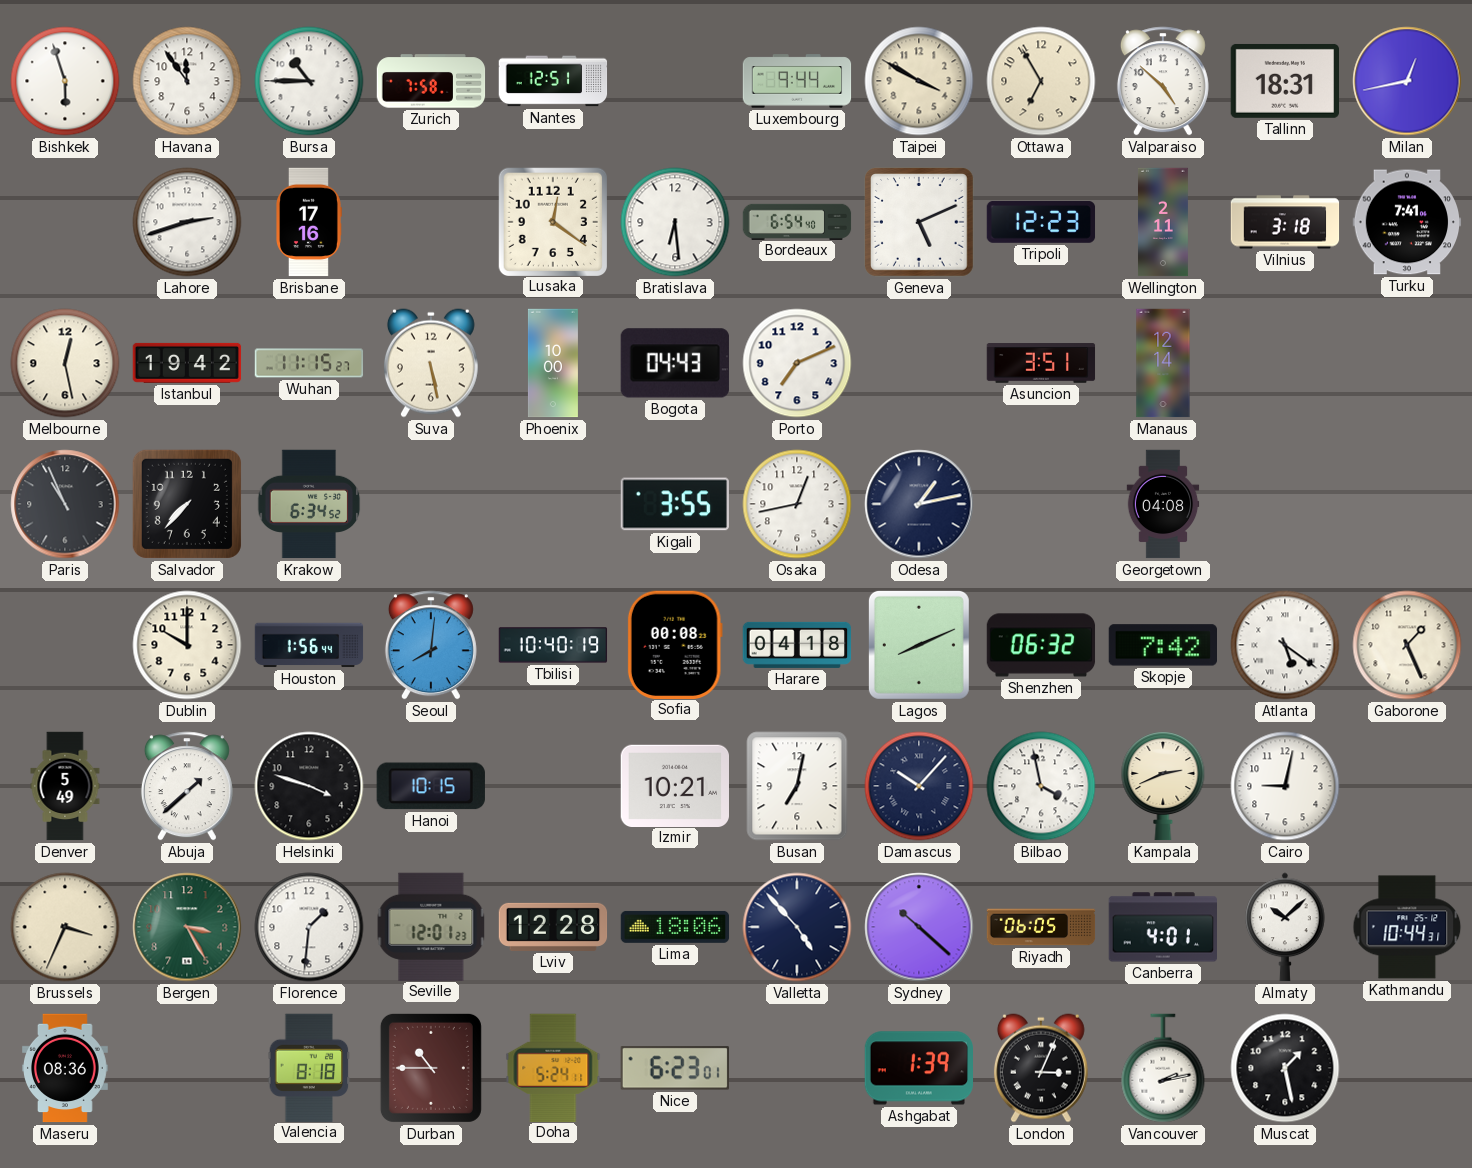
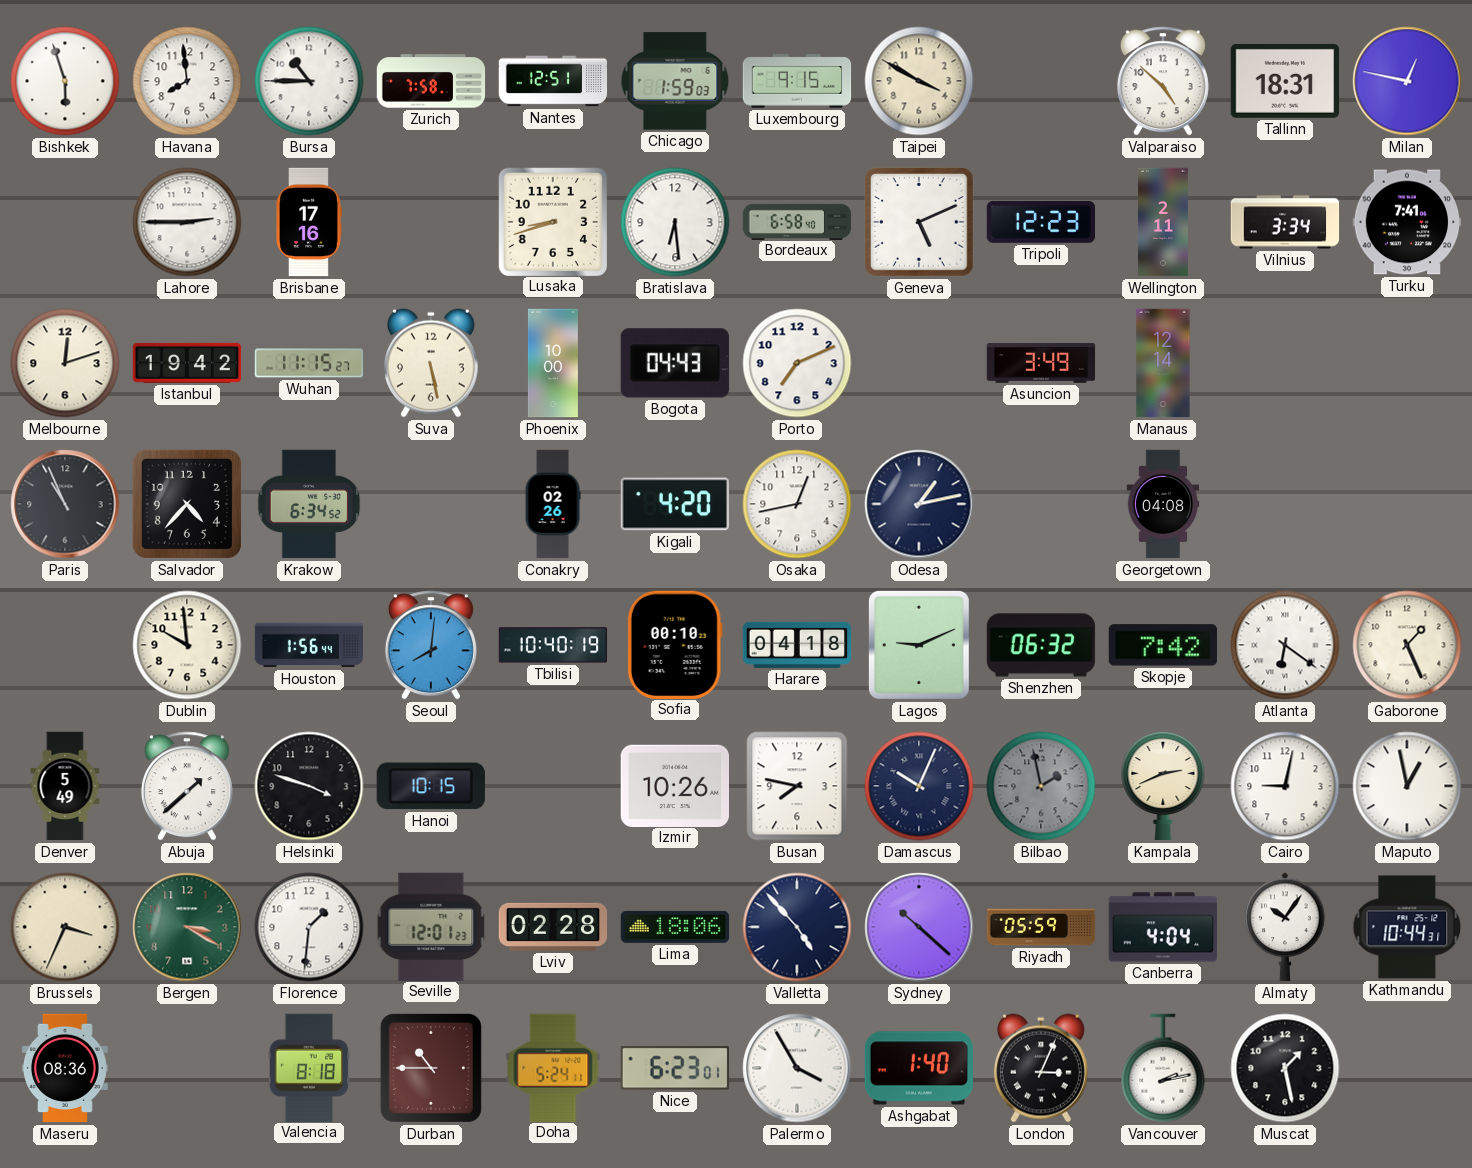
Havana: 11:54 -> 7:59 (187, 81)
Chicago: none -> 1:59 (675, 81)
Luxembourg: 9:44 -> 9:15 (797, 81)
Ottawa: 6:55 -> none (1041, 81)
Milan: 12:43 -> 12:47 (1407, 81)
Lahore: 2:42 -> 2:45 (187, 222)
Lusaka: 12:21 -> 8:42 (552, 221)
Bordeaux: 6:54 -> 6:58 (797, 221)
Vilnius: 3:18 -> 3:34 (1285, 222)
Melbourne: 12:28 -> 12:12 (65, 363)
Asuncion: 3:51 -> 3:49 (1041, 363)
Salvador: 7:37 -> 4:37 (187, 504)
Conakry: none -> 02:26 (553, 504)
Kigali: 3:55 -> 4:20 (675, 504)
Dublin: 10:00 -> 9:59 (187, 645)
Sofia: 00:08 -> 00:10 (675, 644)
Lagos: 8:11 -> 9:11 (919, 645)
Atlanta: 5:21 -> 6:21 (1285, 645)
Izmir: 10:21 -> 10:26 (674, 785)
Busan: 7:02 -> 7:47 (797, 786)
Damascus: 10:07 -> 10:04 (919, 786)
Bilbao: 3:58 -> 1:58 (1041, 786)
Bilbao dial: white -> grey (1041, 786)
Maputo: none -> 12:58 (1407, 786)
Bergen: 3:25 -> 3:20 (187, 927)
Lviv: 12:28 -> 02:28 (553, 927)
Riyadh: 06:05 -> 05:59 (1041, 927)
Canberra: 4:01 -> 4:04 (1162, 927)
Almaty: 10:08 -> 10:06 (1285, 927)
Palermo: none -> 3:55 (797, 1068)
Ashgabat: 1:39 -> 1:40 (918, 1068)
